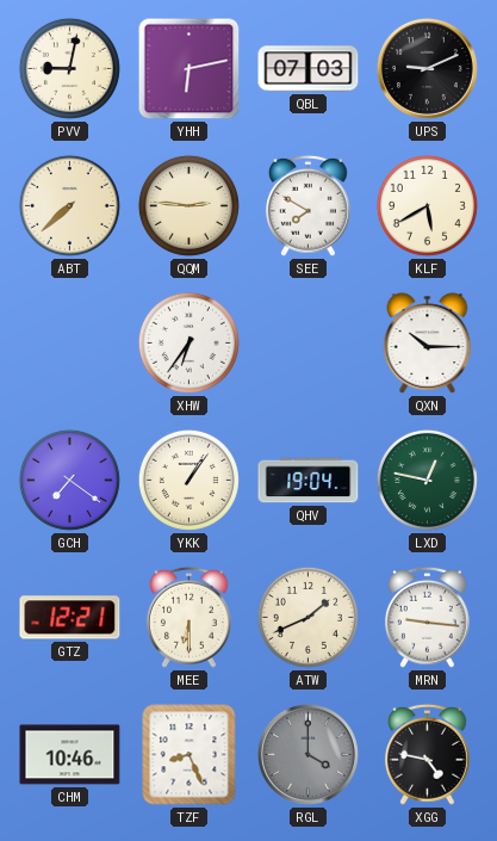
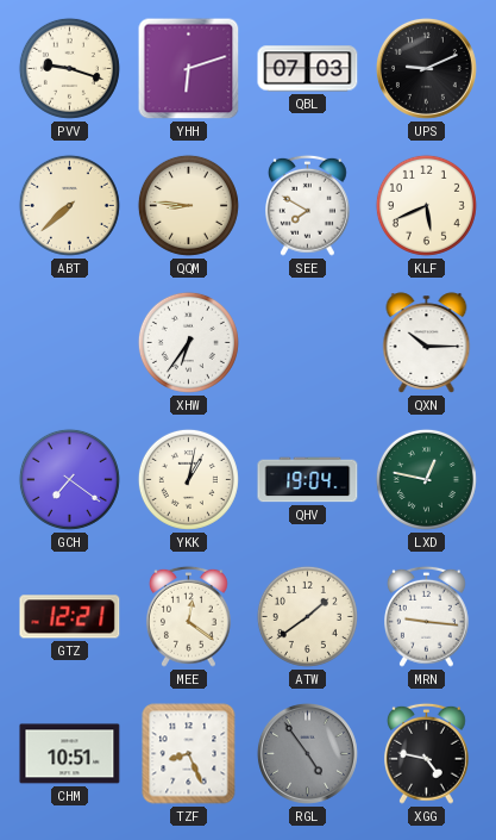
PVV: 9:02 -> 9:18 (69, 68)
YHH: 6:13 -> 6:12 (189, 69)
QQM: 2:46 -> 8:46 (188, 205)
KLF: 5:40 -> 5:41 (426, 205)
YKK: 1:06 -> 1:02 (188, 479)
MEE: 6:30 -> 12:21 (189, 616)
ATW: 1:41 -> 1:39 (307, 616)
CHM: 10:46 -> 10:51 (70, 754)
RGL: 4:00 -> 4:54 (307, 753)
